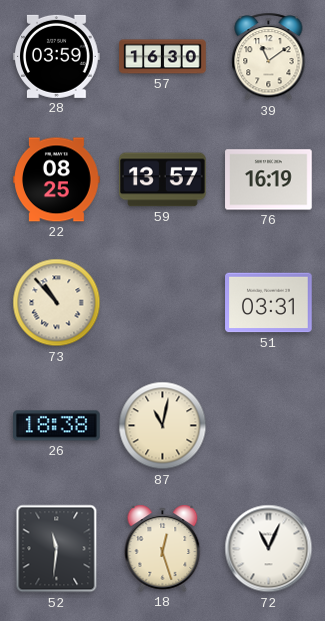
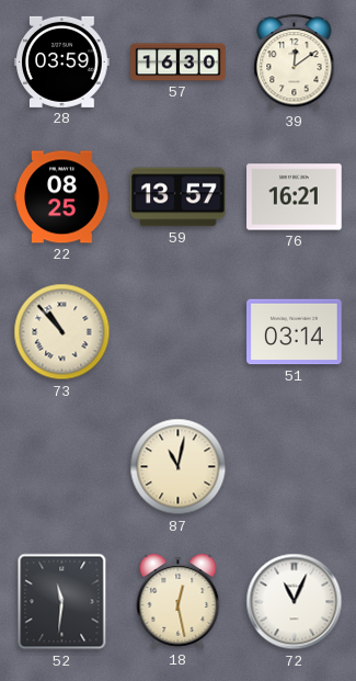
39: 11:09 -> 12:09 (295, 63)
76: 16:19 -> 16:21 (295, 197)
51: 03:31 -> 03:14 (295, 332)
26: 18:38 -> none (57, 426)
18: 12:27 -> 12:28 (179, 601)
